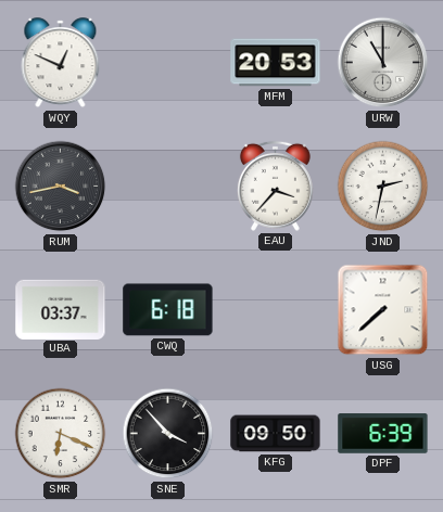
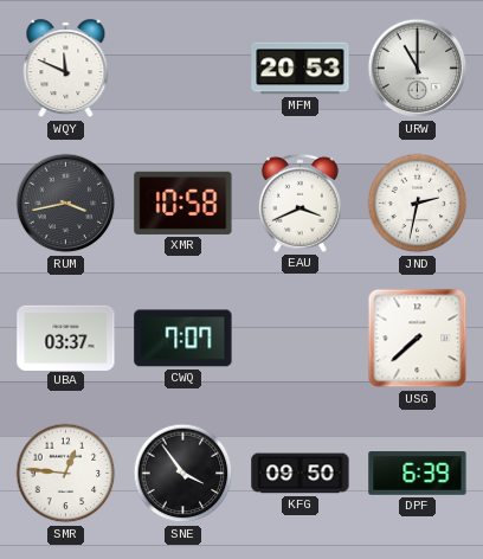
WQY: 12:49 -> 11:49 (66, 69)
XMR: none -> 10:58 (183, 203)
EAU: 3:37 -> 3:41 (300, 203)
CWQ: 6:18 -> 7:07 (183, 339)
SMR: 6:19 -> 12:46 (66, 474)
SNE: 3:53 -> 3:54 (183, 474)
